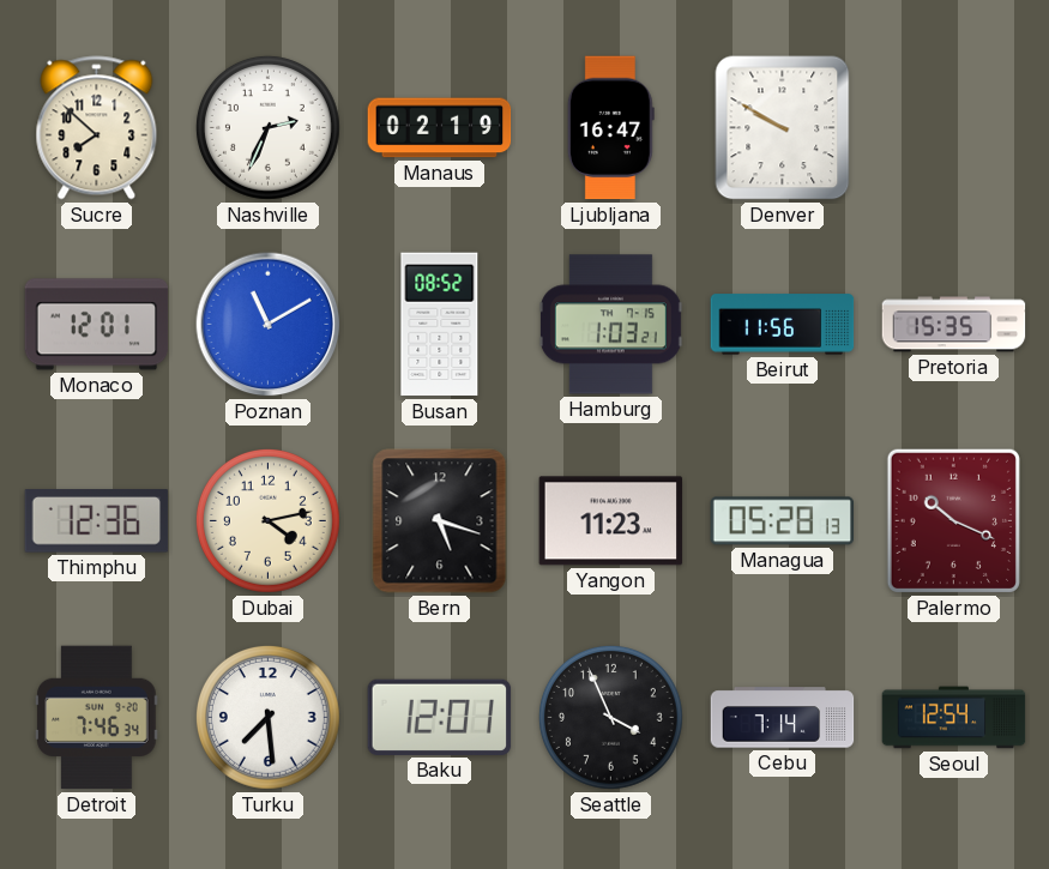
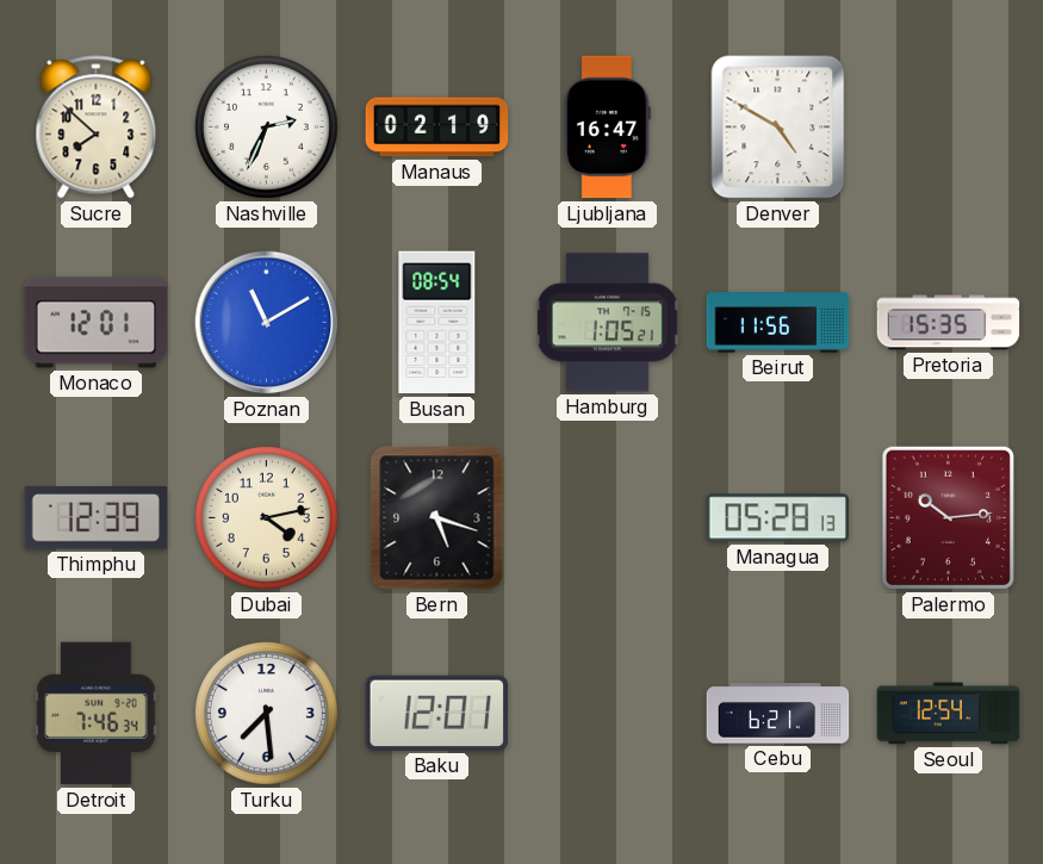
Denver: 9:50 -> 4:50 (778, 128)
Busan: 08:52 -> 08:54 (437, 323)
Hamburg: 1:03 -> 1:05 (607, 323)
Thimphu: 12:36 -> 12:39 (97, 518)
Yangon: 11:23 -> none (611, 521)
Palermo: 10:19 -> 10:14 (948, 517)
Seattle: 3:56 -> none (610, 717)
Cebu: 7:14 -> 6:21 (778, 714)
